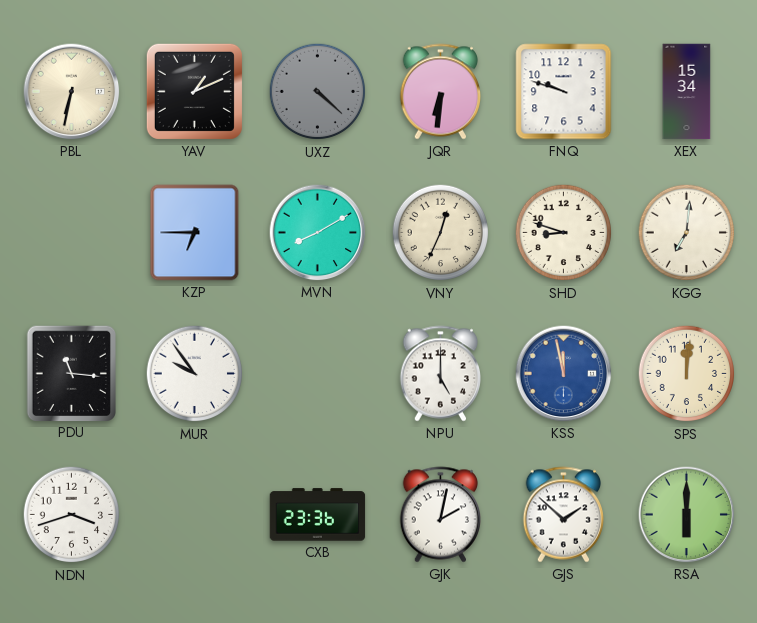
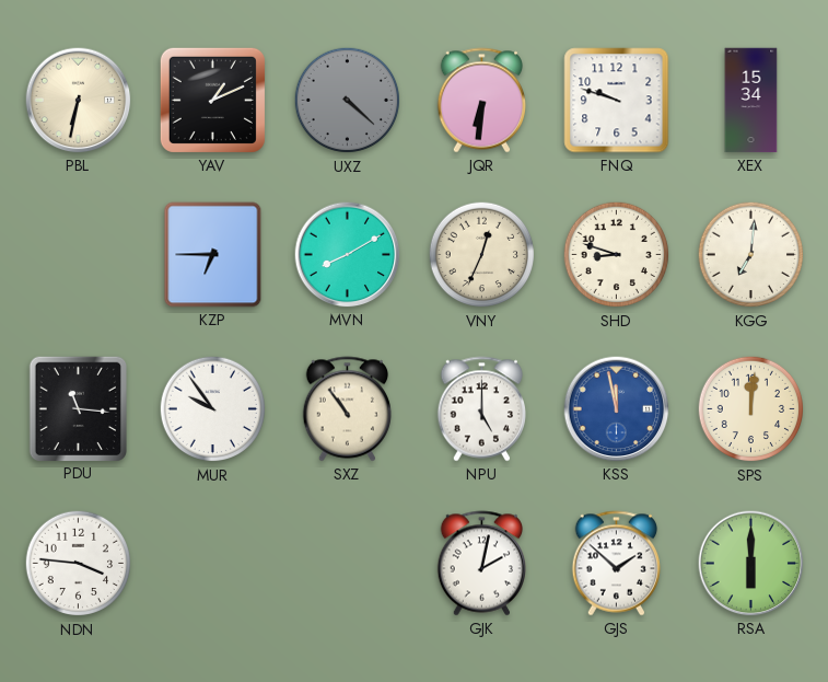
SXZ: none -> 10:54 (348, 409)
NDN: 3:42 -> 3:46 (79, 564)
CXB: 23:36 -> none (318, 515)
